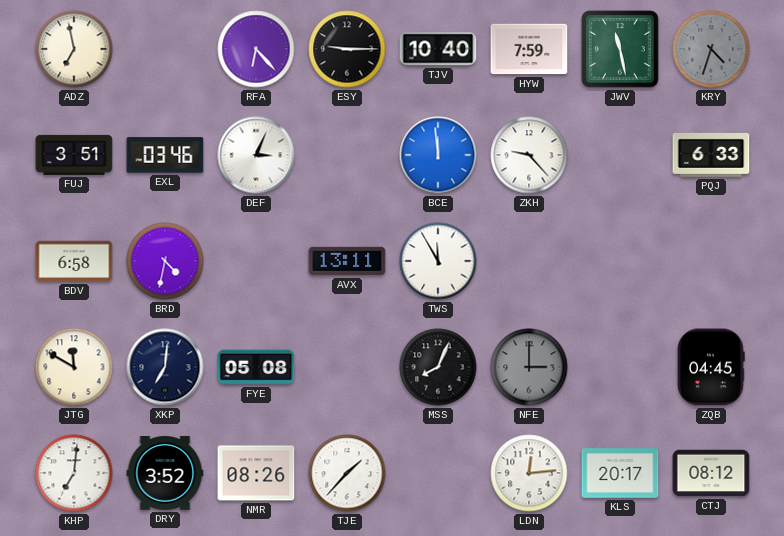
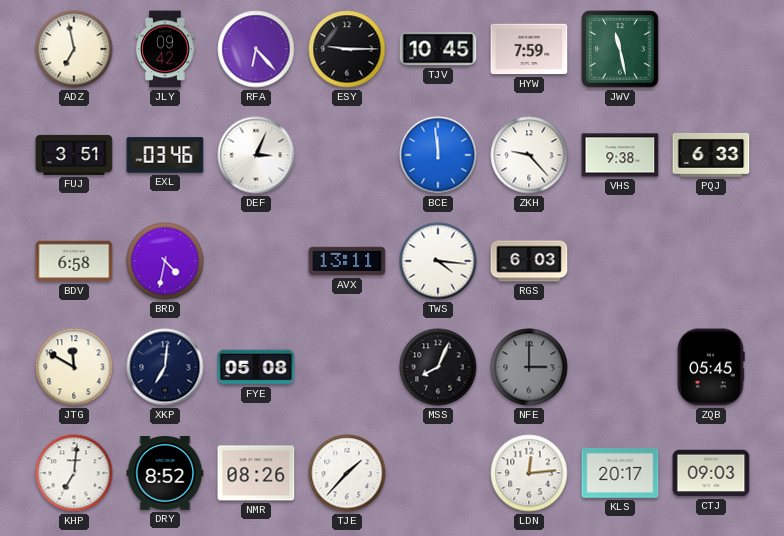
JLY: none -> 09:42 (165, 49)
TJV: 10:40 -> 10:45 (438, 49)
KRY: 4:33 -> none (711, 49)
VHS: none -> 9:38 (620, 155)
TWS: 11:55 -> 4:16 (438, 261)
RGS: none -> 6:03 (529, 261)
ZQB: 04:45 -> 05:45 (711, 367)
DRY: 3:52 -> 8:52 (165, 474)
CTJ: 08:12 -> 09:03 (711, 473)
